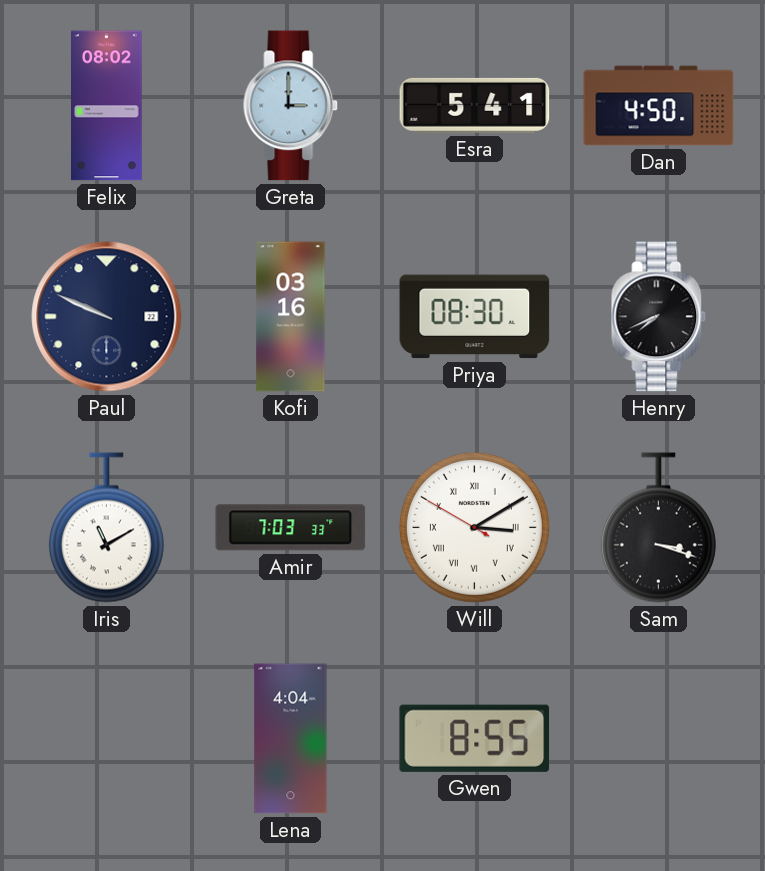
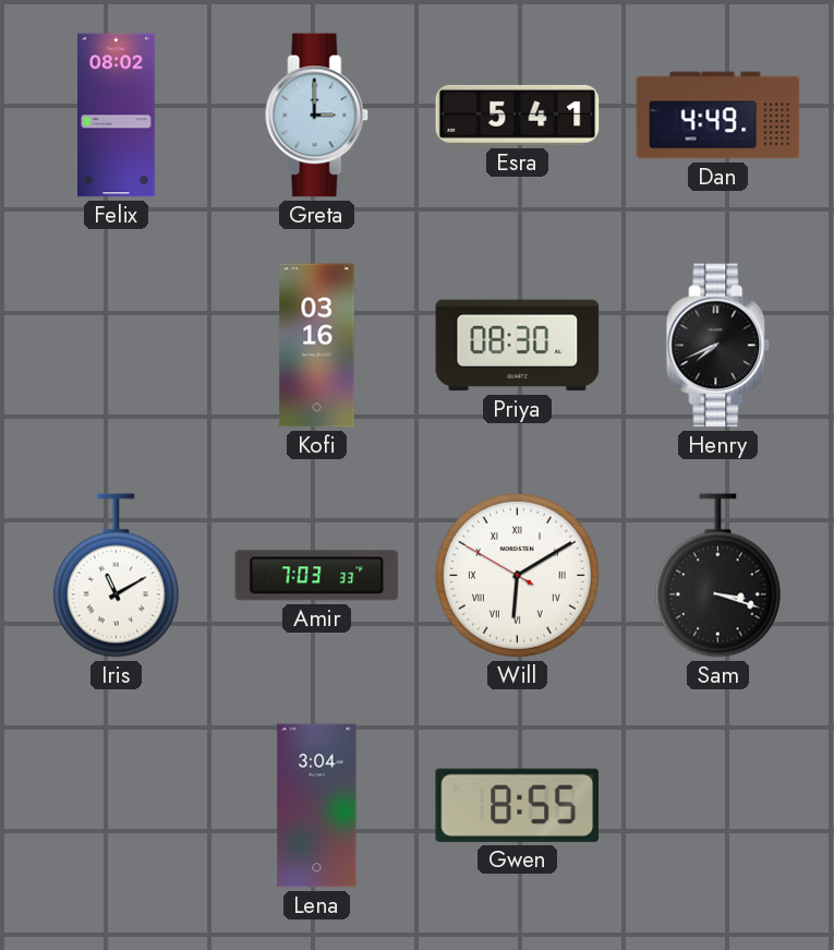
Dan: 4:50 -> 4:49 (718, 116)
Paul: 9:49 -> none (107, 317)
Will: 3:09 -> 6:09 (517, 575)
Lena: 4:04 -> 3:04 (317, 806)
